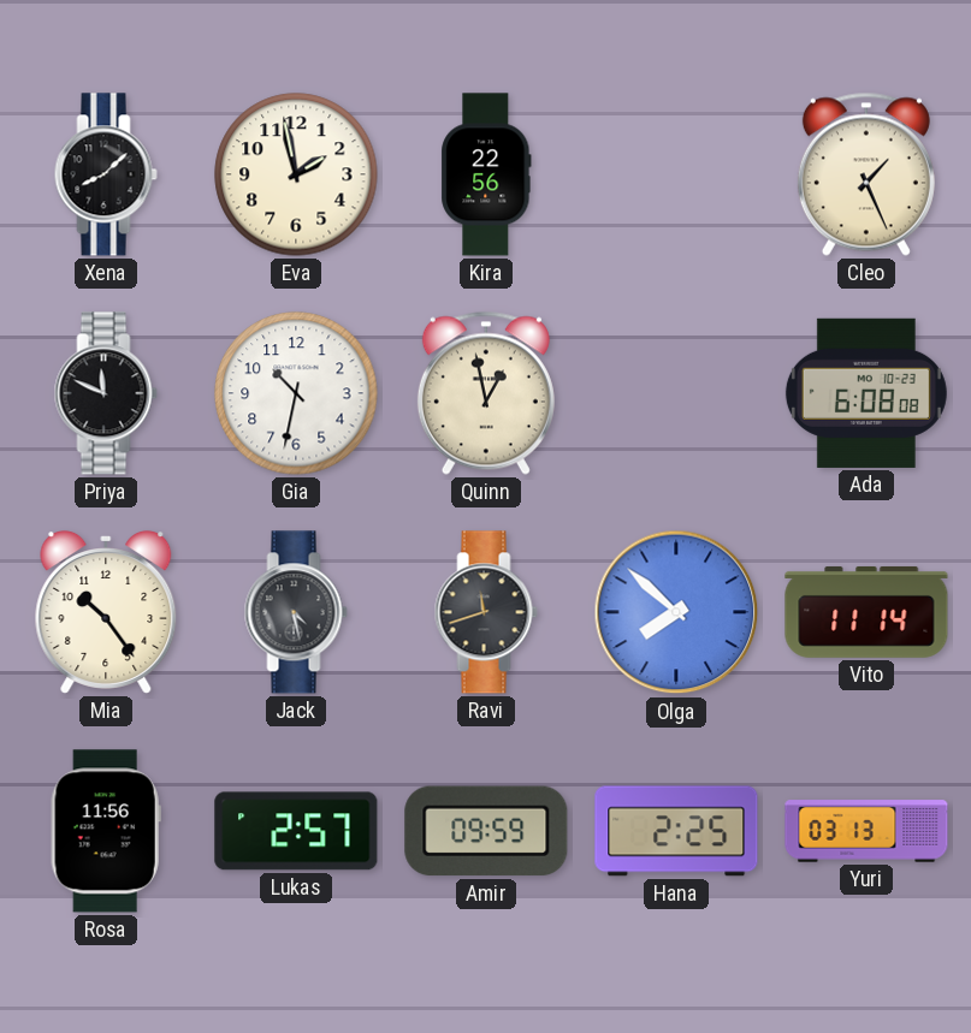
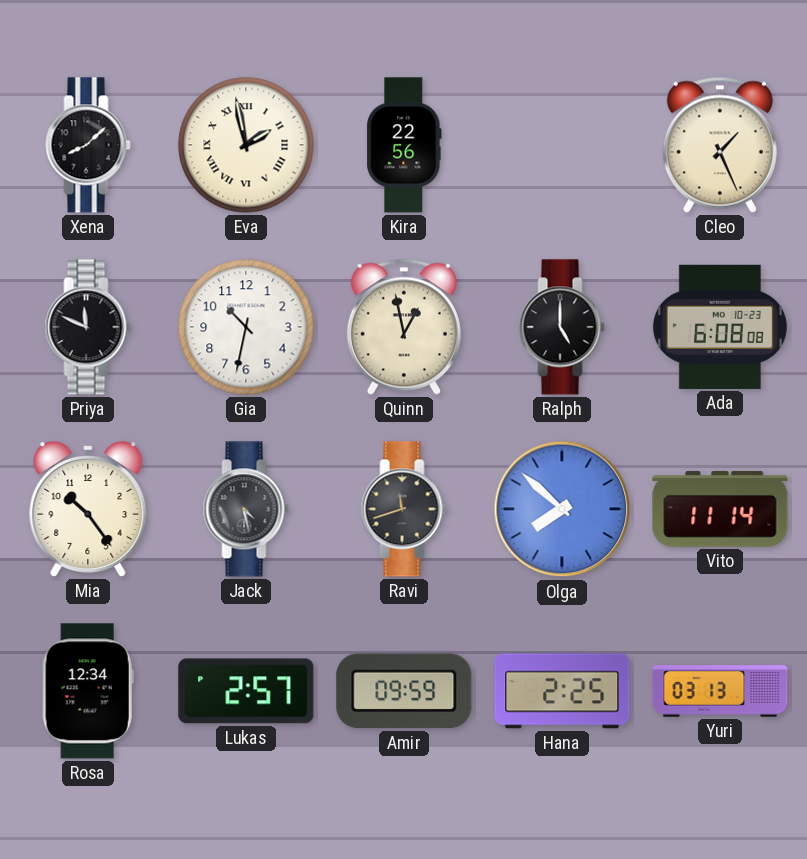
Eva numerals: Arabic -> Roman (246, 145)
Ralph: none -> 5:00 (562, 327)
Rosa: 11:56 -> 12:34 (88, 691)
